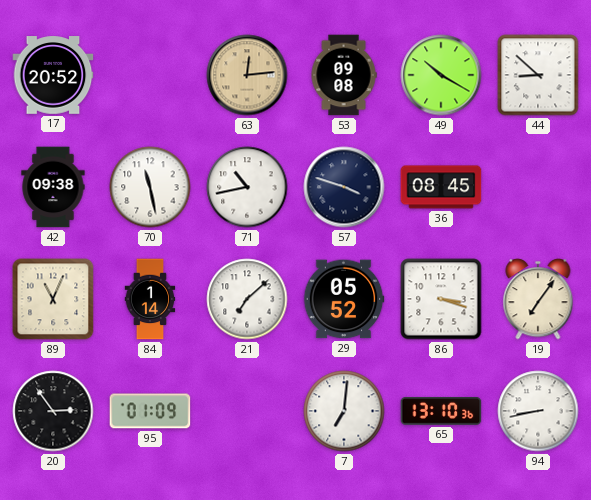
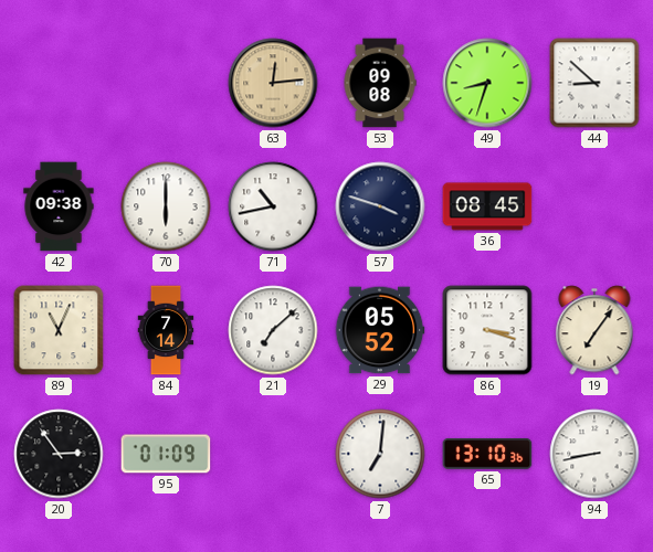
17: 20:52 -> none (53, 75)
49: 10:20 -> 8:33 (487, 83)
70: 11:28 -> 6:00 (166, 206)
84: 1:14 -> 7:14 (166, 330)
